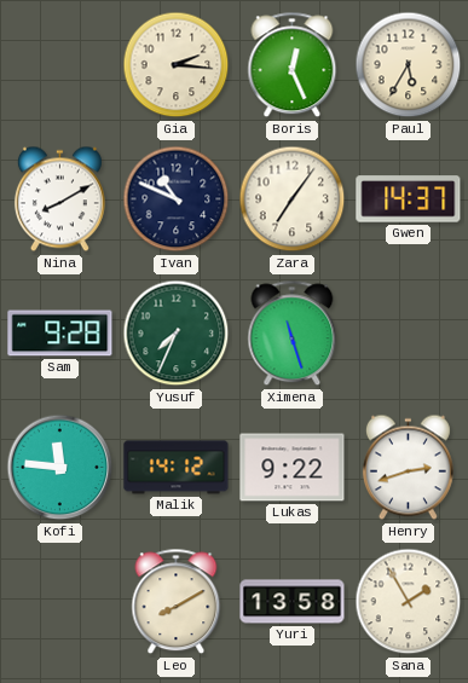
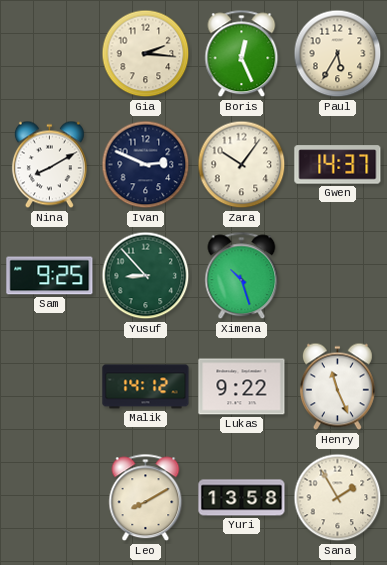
Ivan: 10:49 -> 2:49 (146, 165)
Zara: 7:06 -> 10:06 (242, 165)
Sam: 9:28 -> 9:25 (50, 276)
Yusuf: 7:34 -> 8:53 (146, 276)
Ximena: 11:27 -> 10:27 (242, 276)
Kofi: 11:46 -> none (60, 468)
Henry: 2:42 -> 11:26 (337, 387)
